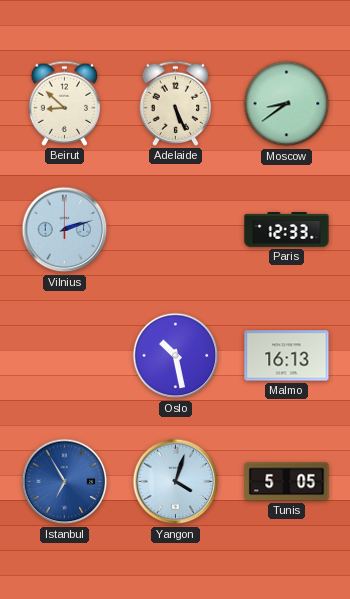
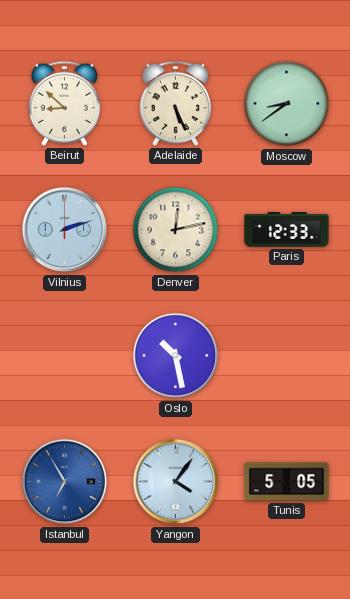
Denver: none -> 12:13 (176, 230)
Malmo: 16:13 -> none (287, 356)
Yangon: 4:03 -> 4:06 (176, 482)
